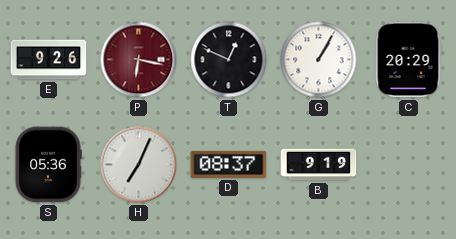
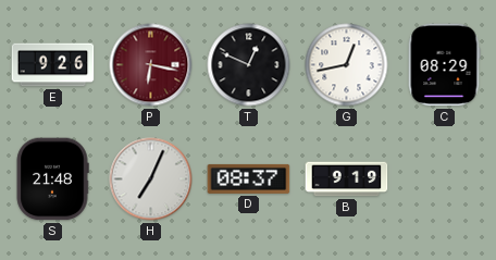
G: 1:05 -> 12:43 (347, 65)
C: 20:29 -> 08:29 (444, 65)
S: 05:36 -> 21:48 (52, 179)
